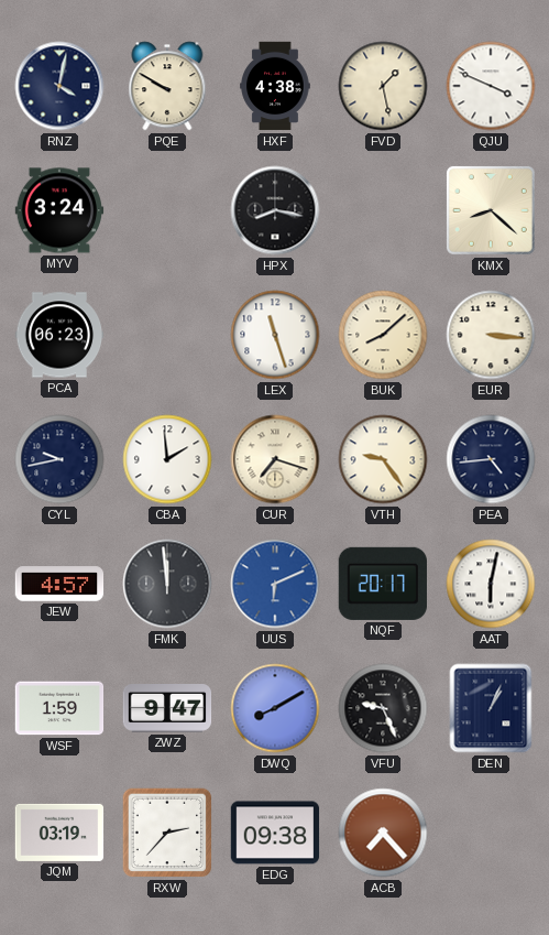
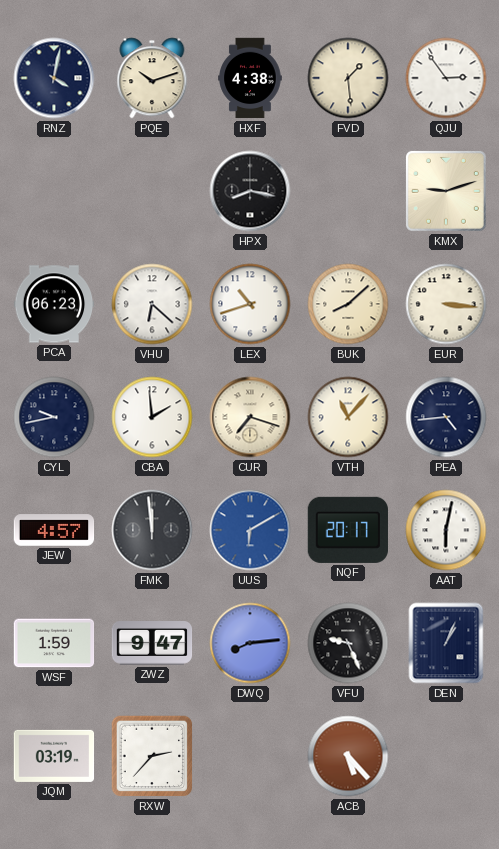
PQE: 9:50 -> 10:12 (152, 78)
FVD: 1:28 -> 1:29 (348, 78)
QJU: 3:49 -> 2:54 (446, 78)
MYV: 3:24 -> none (59, 210)
KMX: 8:22 -> 9:12 (446, 191)
VHU: none -> 6:22 (152, 304)
LEX: 11:27 -> 10:42 (250, 304)
VTH: 9:24 -> 11:07 (348, 417)
UUS: 6:11 -> 6:10 (250, 530)
DWQ: 8:10 -> 8:14 (250, 643)
EDG: 09:38 -> none (275, 833)
ACB: 7:23 -> 5:23 (348, 756)
